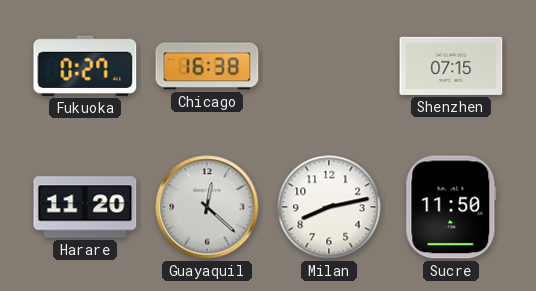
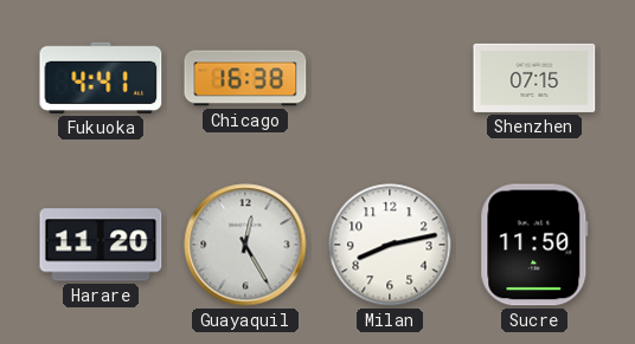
Fukuoka: 0:27 -> 4:41 (101, 78)
Guayaquil: 12:22 -> 12:25 (245, 245)
